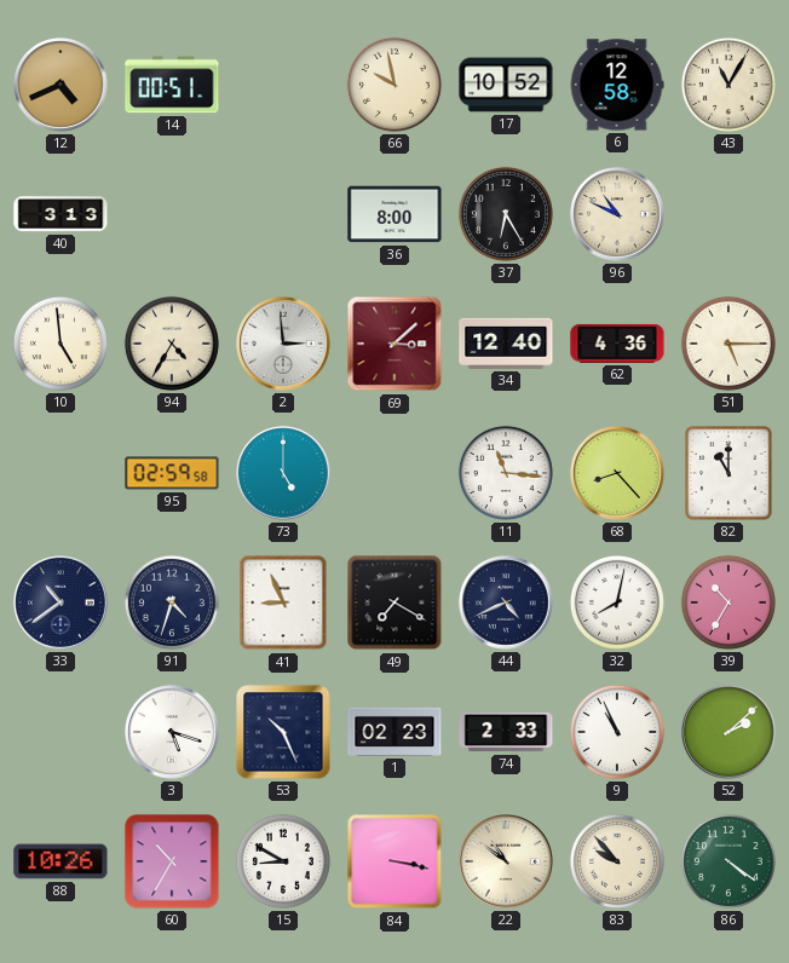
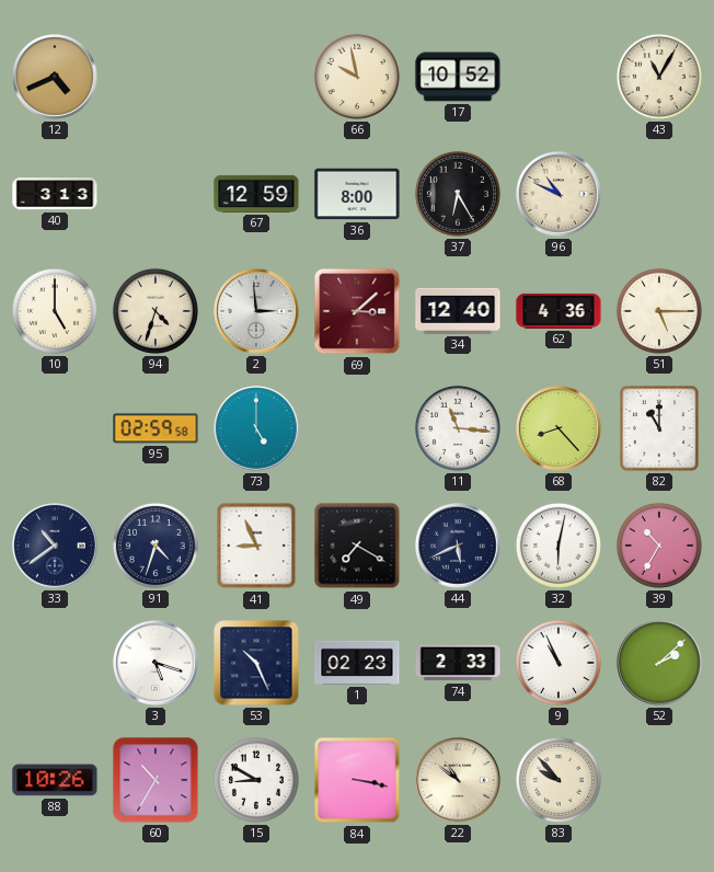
14: 00:51 -> none (172, 85)
6: 12:58 -> none (617, 85)
67: none -> 12:59 (256, 194)
10: 4:59 -> 5:00 (55, 311)
94: 4:35 -> 4:33 (156, 311)
44: 4:41 -> 5:41 (458, 546)
32: 8:02 -> 6:02 (558, 546)
86: 4:21 -> none (728, 861)
